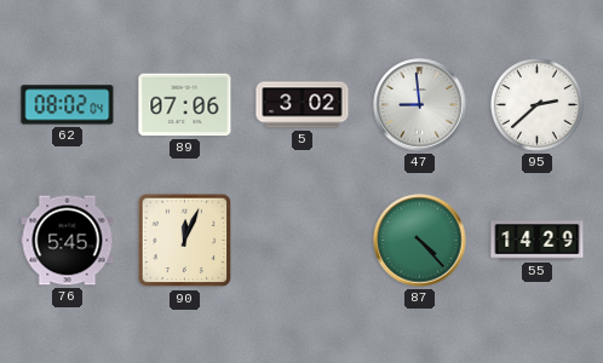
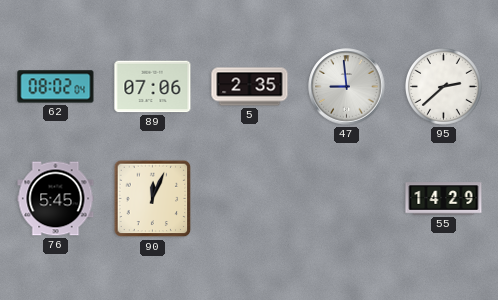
5: 3:02 -> 2:35 (250, 87)
87: 4:23 -> none (420, 241)
